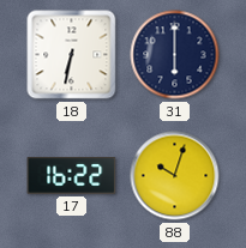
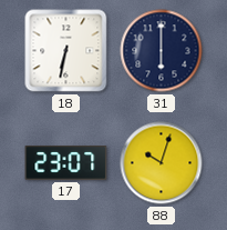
17: 16:22 -> 23:07 (66, 163)
